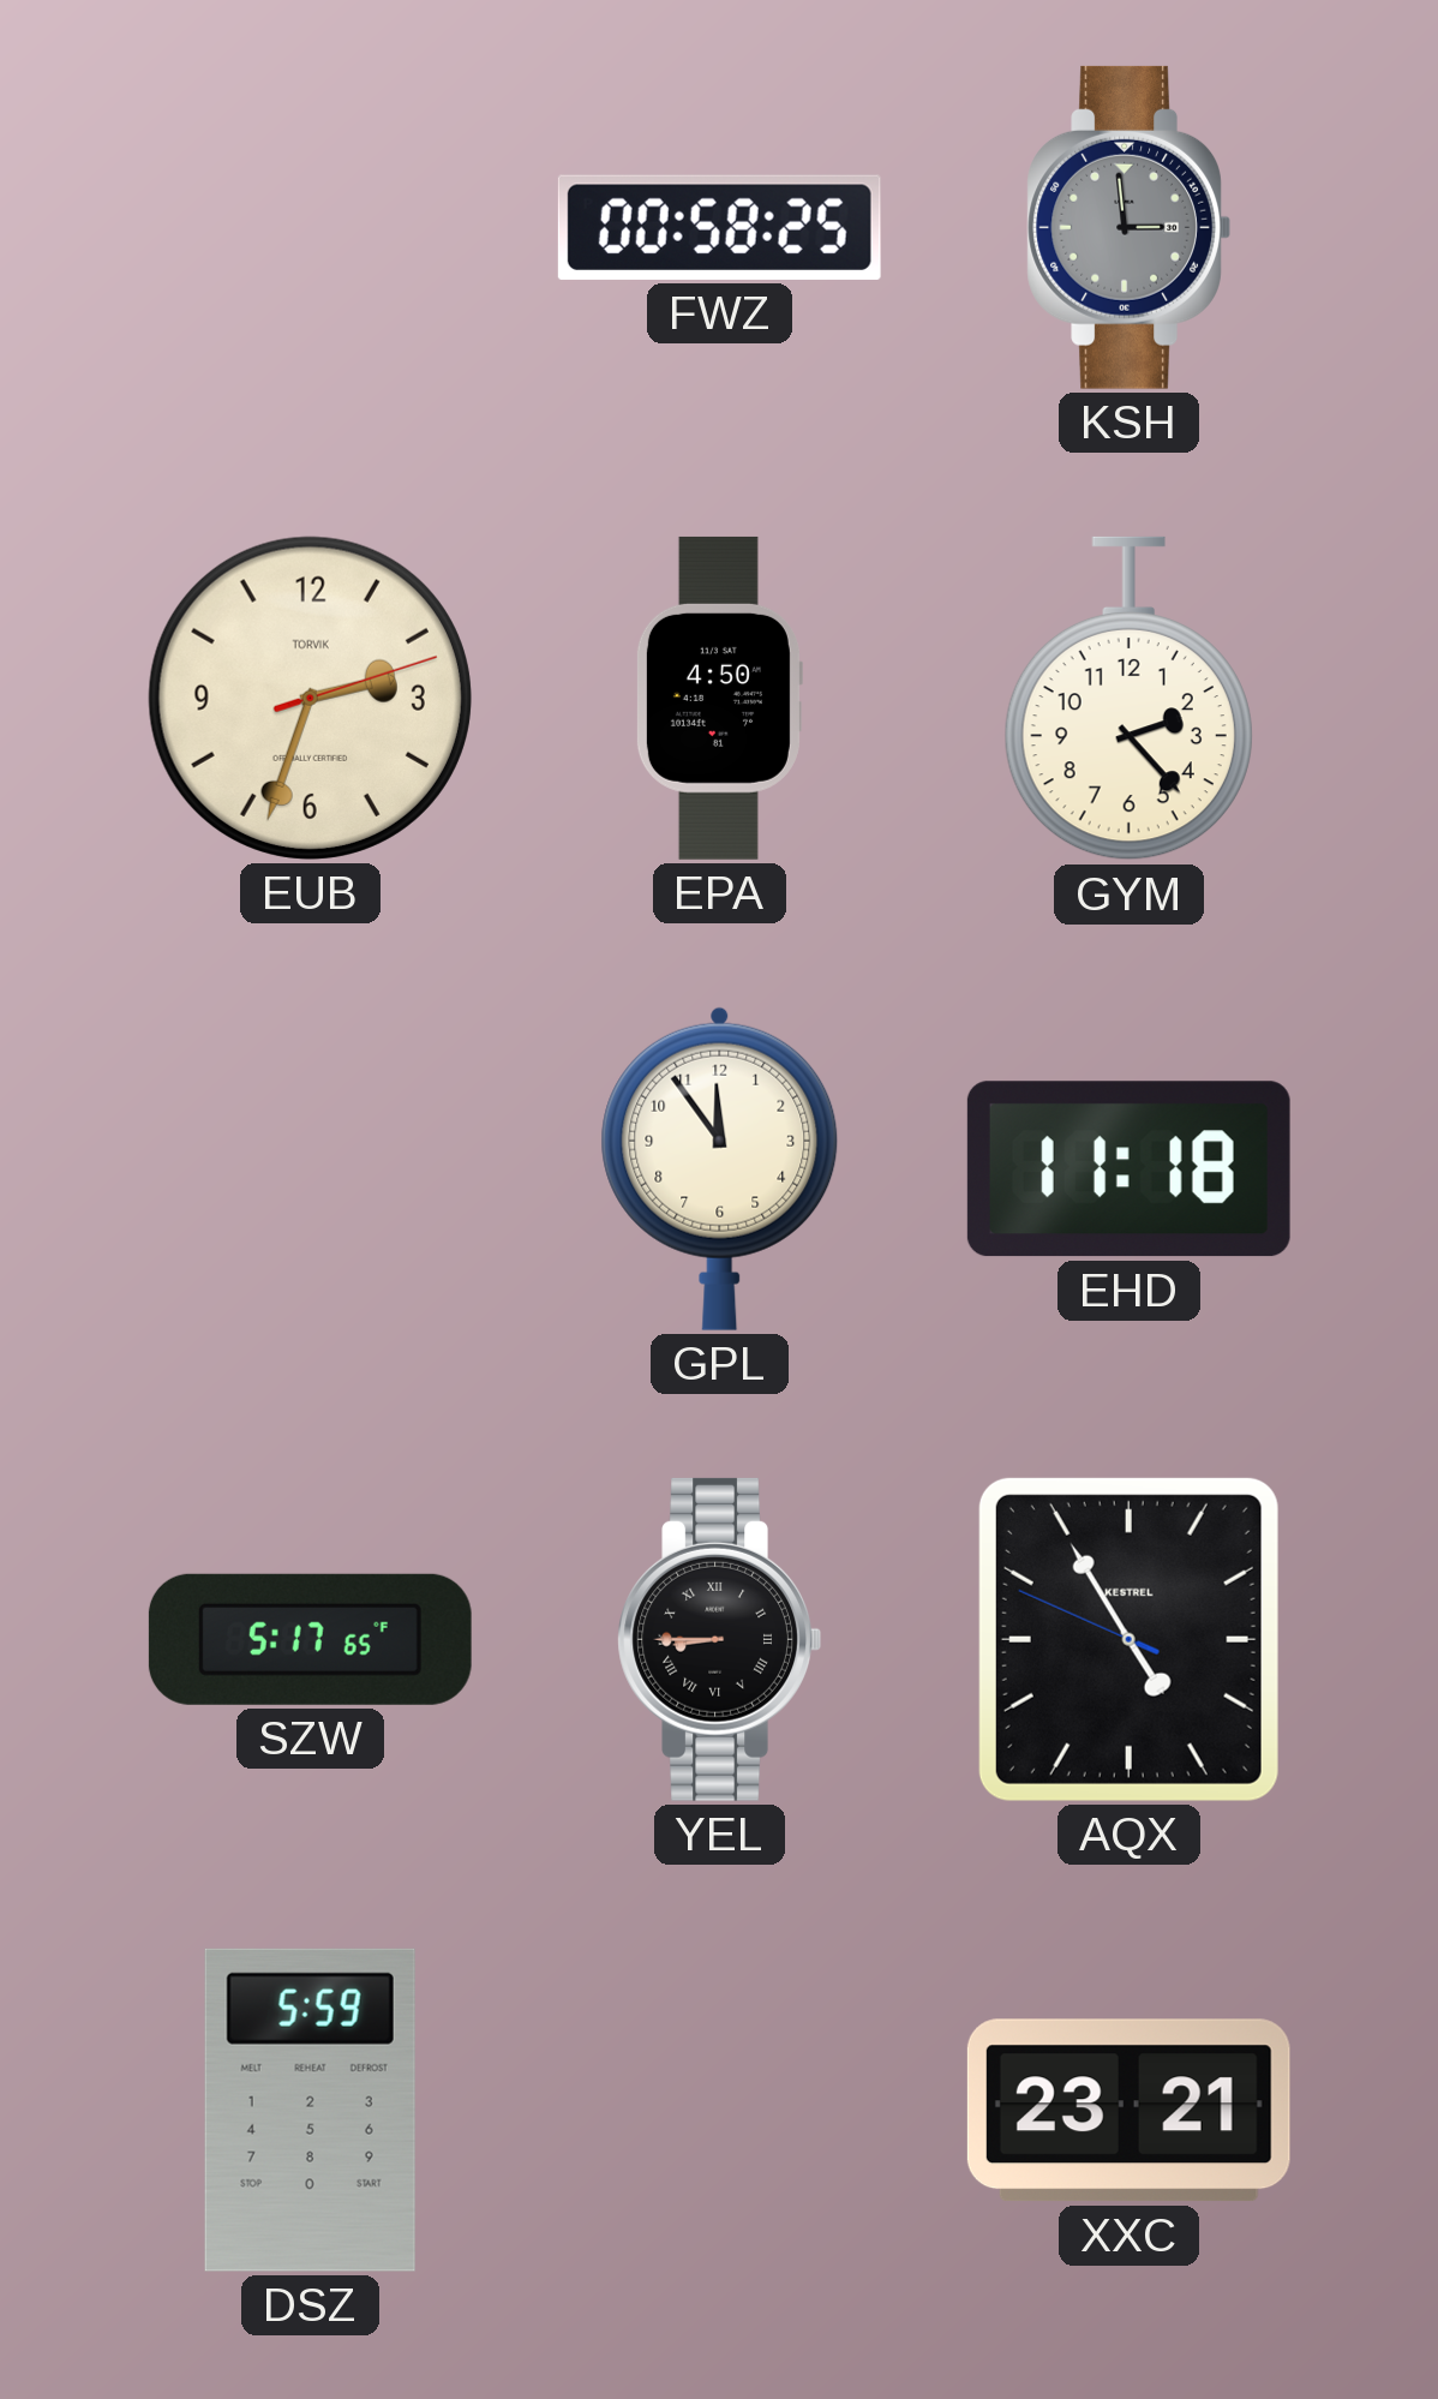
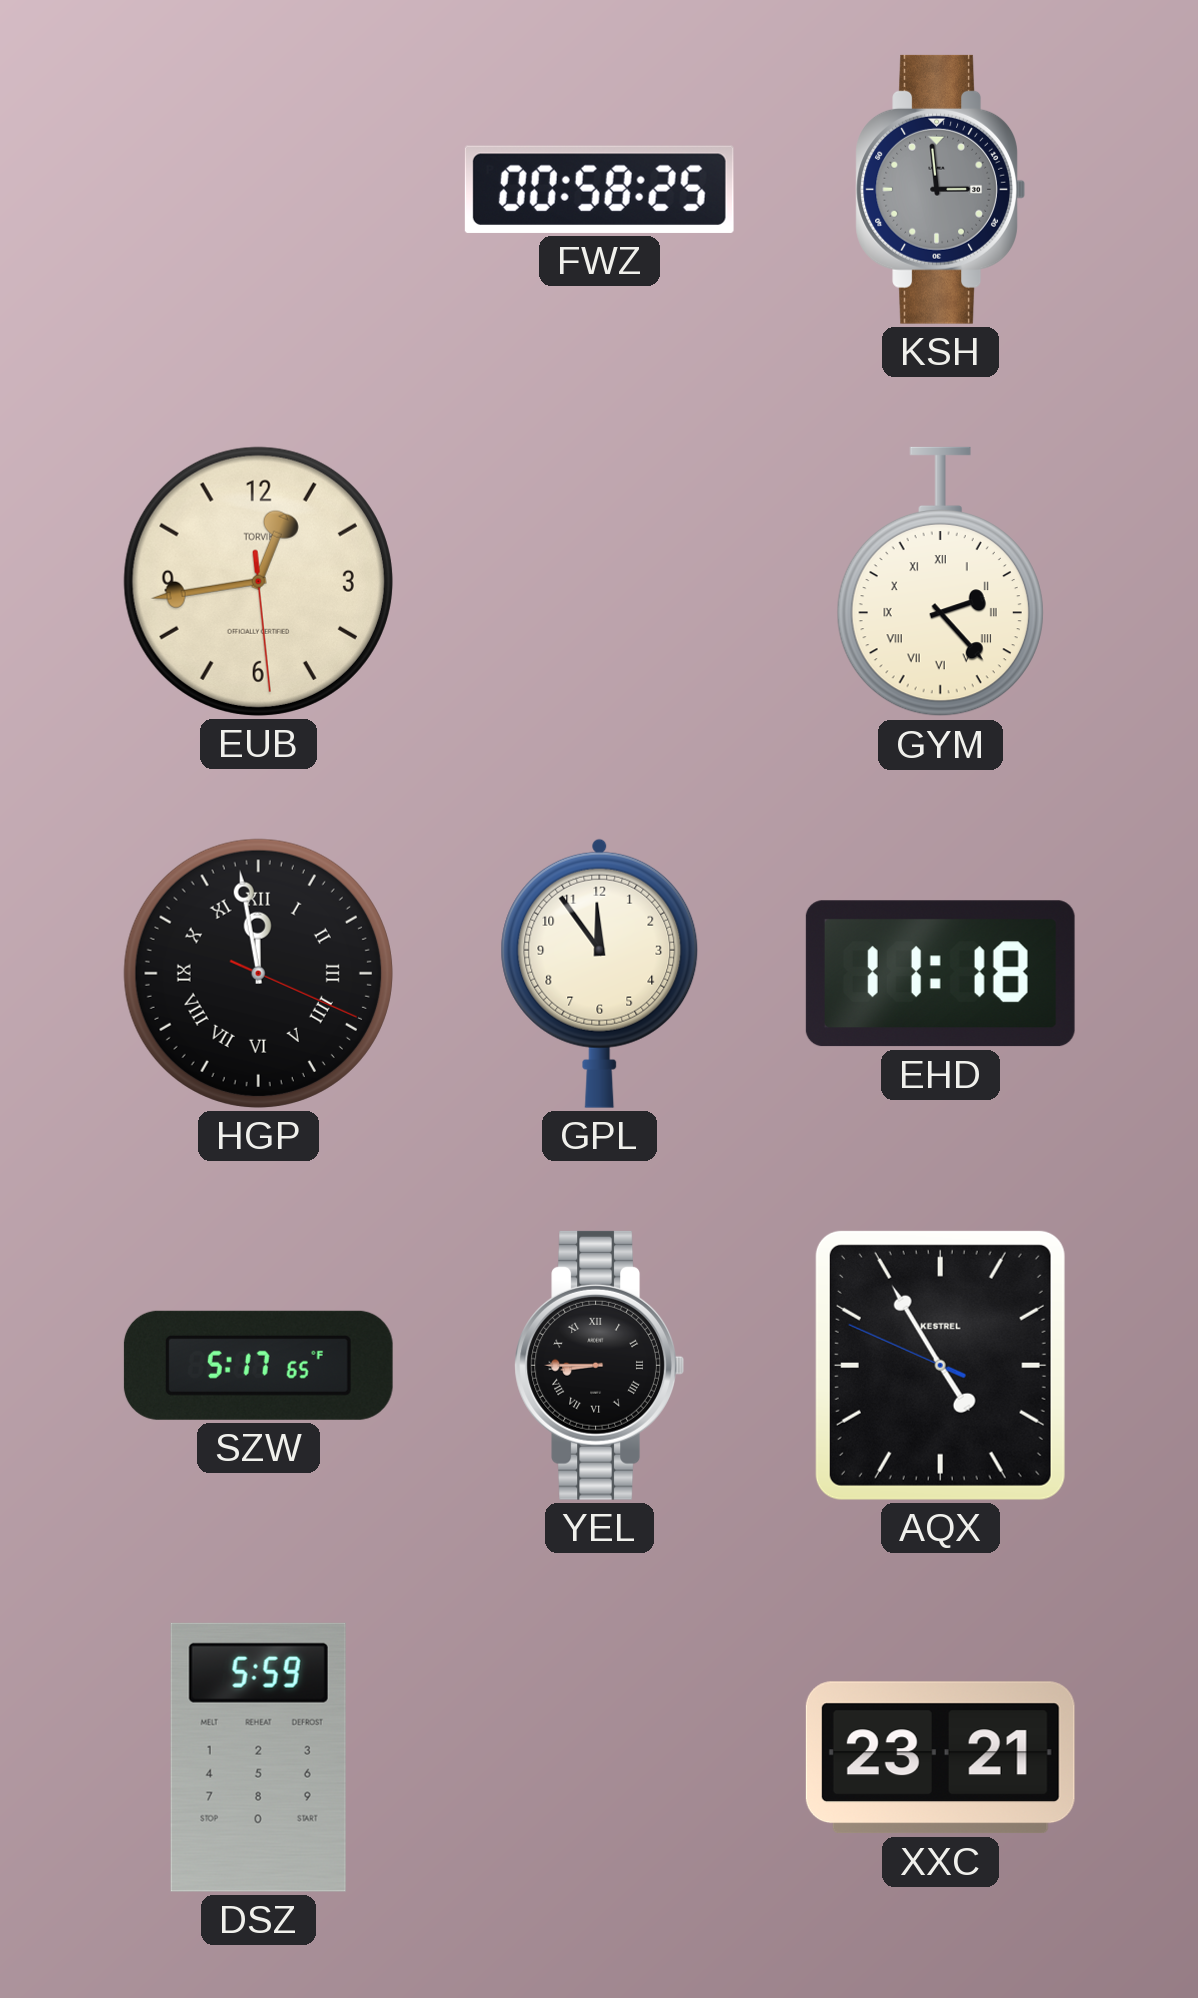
EUB: 2:33 -> 12:43 (258, 581)
EPA: 4:50 -> none (719, 698)
GYM numerals: Arabic -> Roman (940, 582)
HGP: none -> 11:58 (258, 973)
